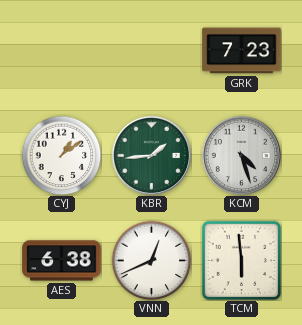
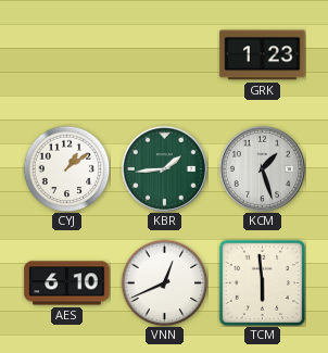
GRK: 7:23 -> 1:23 (263, 55)
KCM: 4:27 -> 1:27 (262, 168)
AES: 6:38 -> 6:10 (67, 283)
